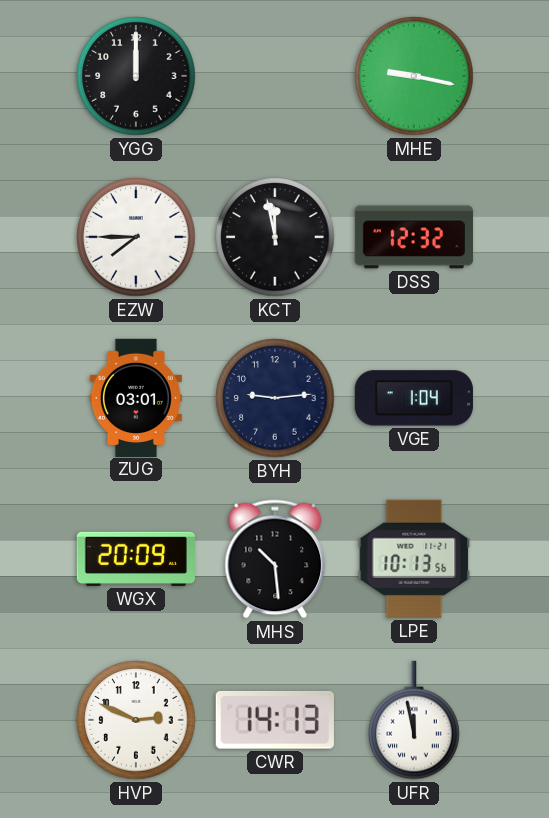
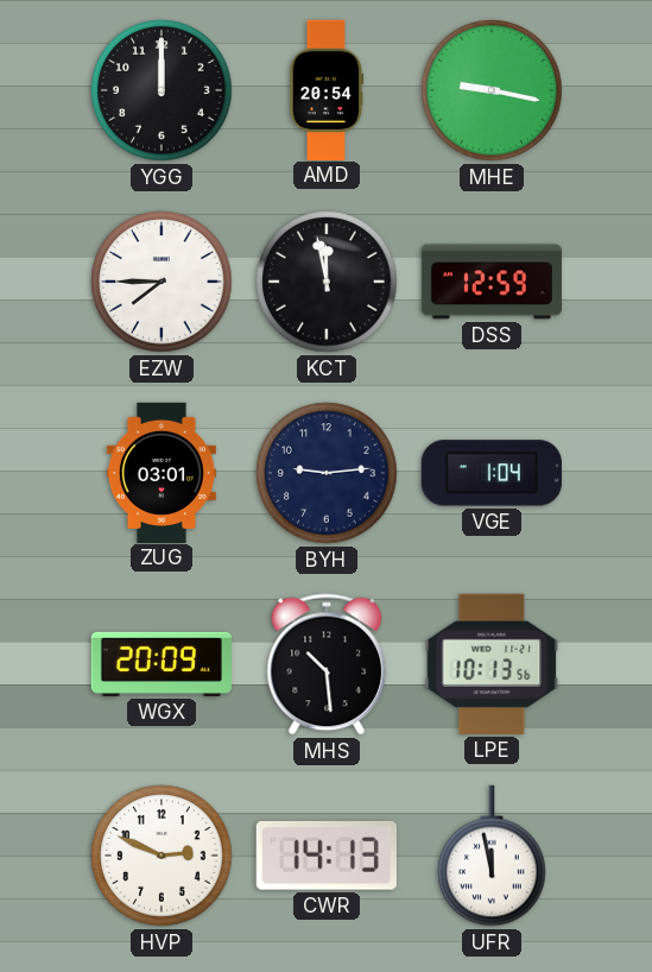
AMD: none -> 20:54 (327, 89)
DSS: 12:32 -> 12:59 (492, 282)
